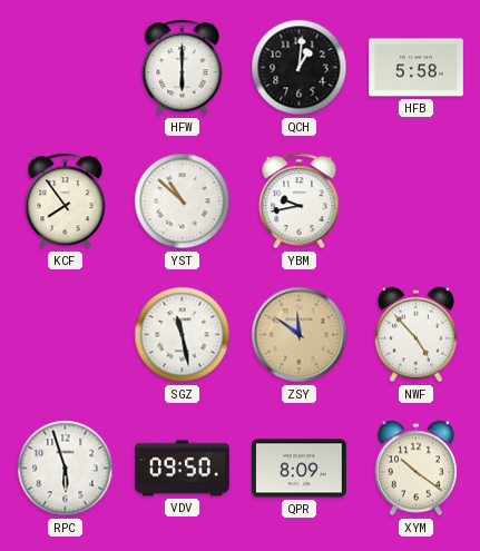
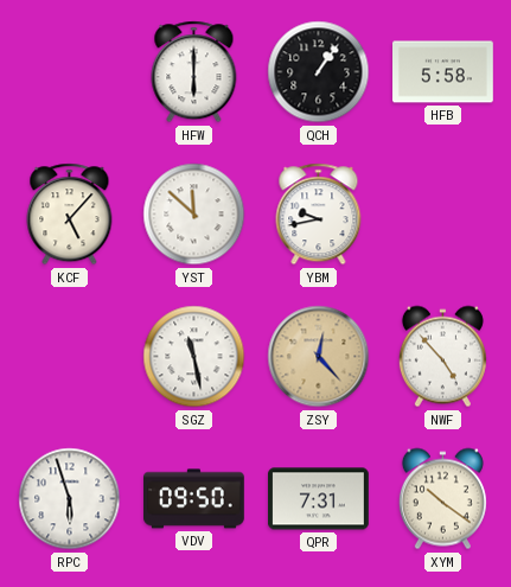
QCH: 1:01 -> 1:06 (319, 72)
KCF: 7:54 -> 5:07 (70, 215)
YST: 10:52 -> 11:52 (194, 215)
ZSY: 11:51 -> 12:23 (319, 357)
QPR: 8:09 -> 7:31 (319, 499)
